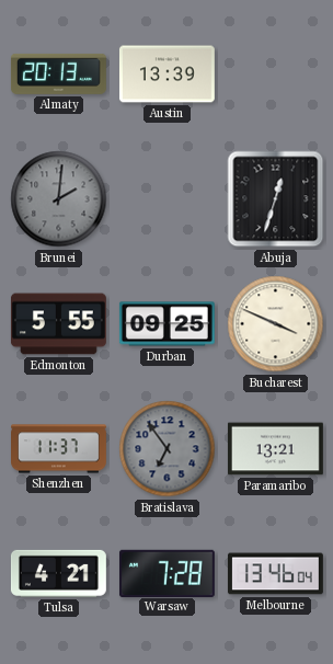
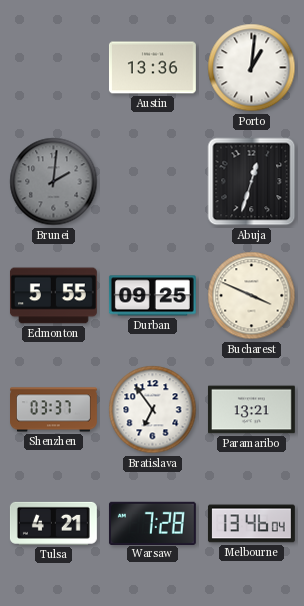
Almaty: 20:13 -> none (58, 73)
Austin: 13:39 -> 13:36 (152, 68)
Porto: none -> 1:01 (252, 68)
Shenzhen: 11:37 -> 03:37 (54, 410)
Bratislava dial: grey -> white (153, 410)
